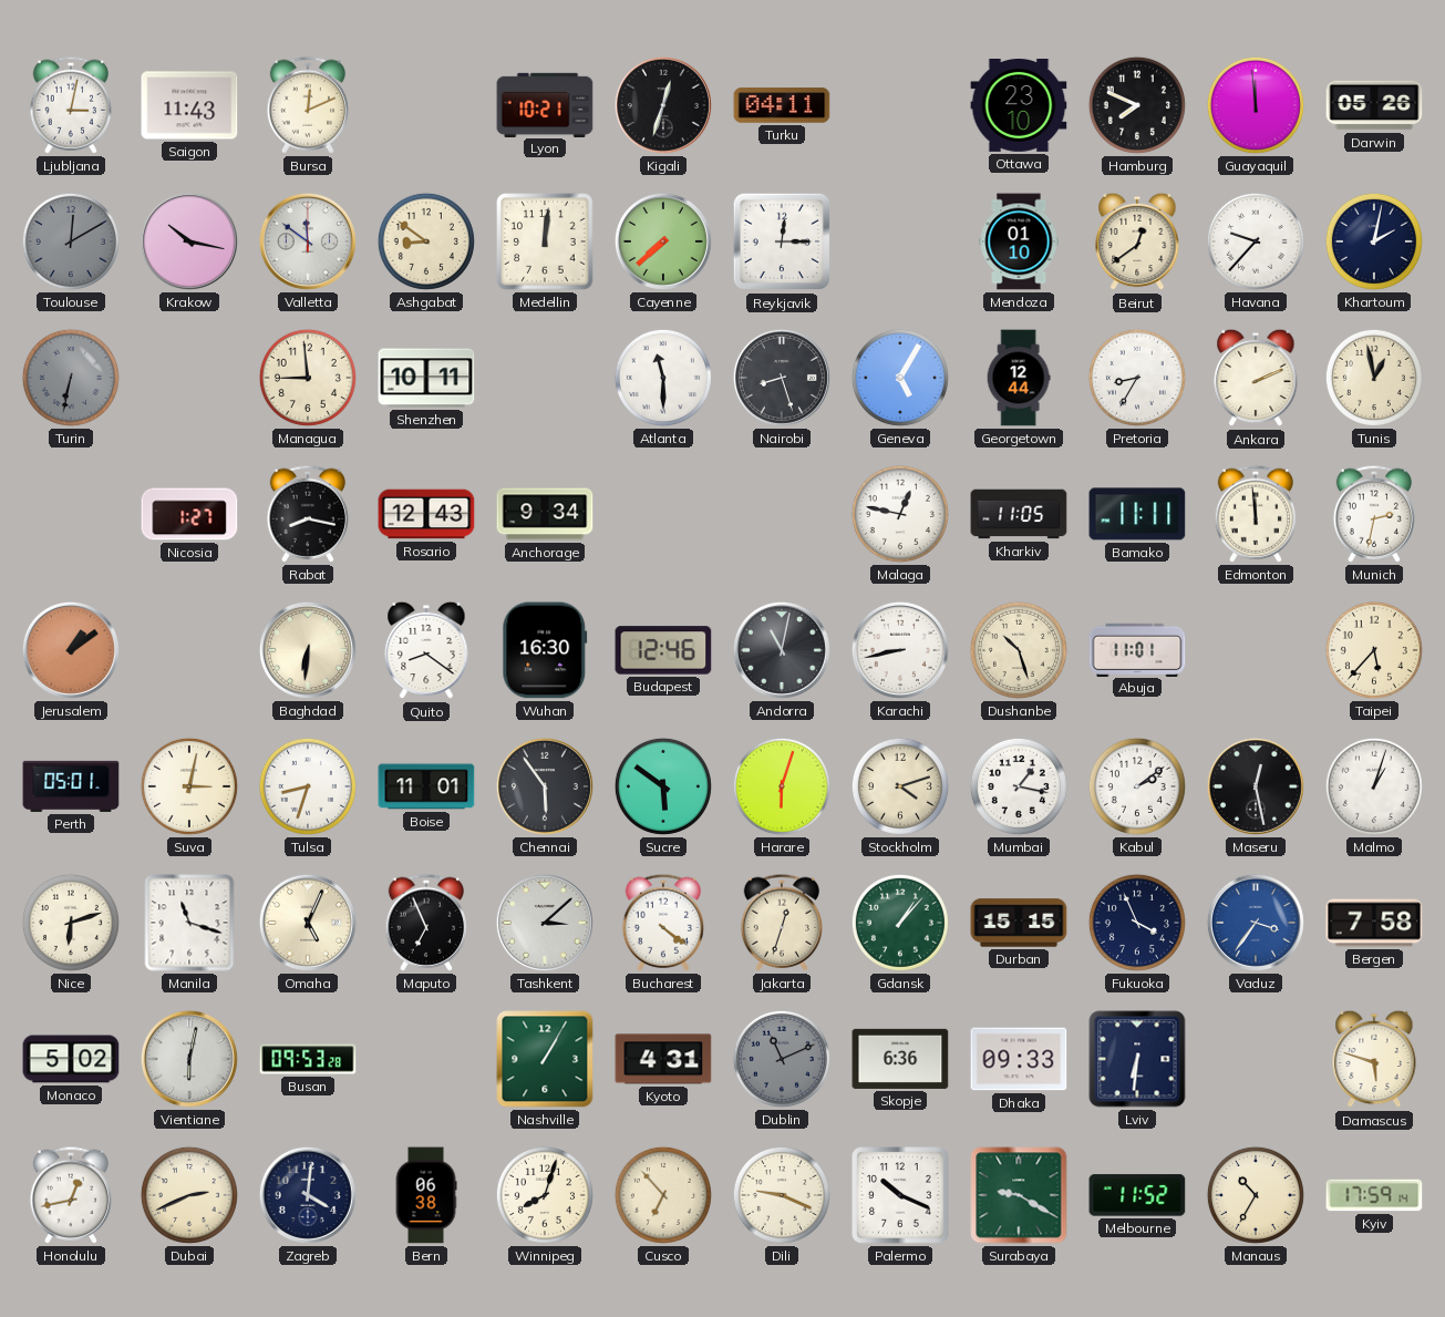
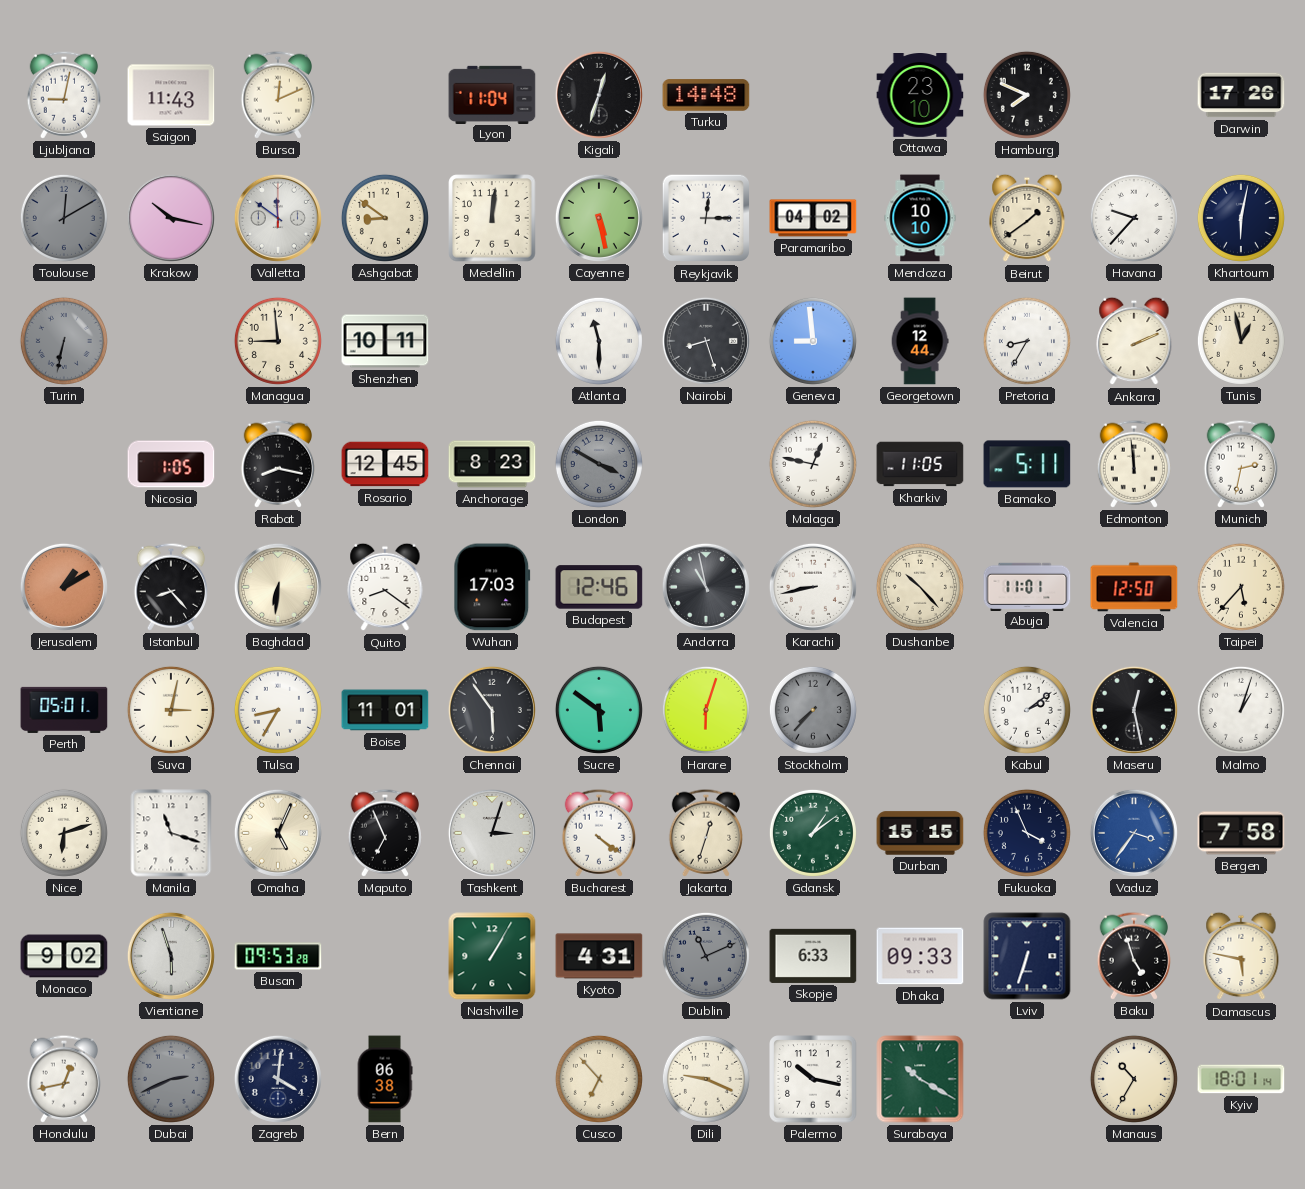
Ljubljana: 3:02 -> 9:02 (63, 95)
Lyon: 10:21 -> 11:04 (492, 94)
Turku: 04:11 -> 14:48 (706, 95)
Guayaquil: 11:59 -> none (1256, 105)
Darwin: 05:26 -> 17:26 (1241, 95)
Cayenne: 7:38 -> 5:28 (599, 218)
Paramaribo: none -> 04:02 (813, 218)
Mendoza: 01:10 -> 10:10 (920, 218)
Beirut: 12:39 -> 1:39 (1027, 218)
Khartoum: 2:02 -> 6:02 (1241, 218)
Geneva: 5:05 -> 8:59 (813, 341)
Nicosia: 1:27 -> 1:05 (171, 464)
Rosario: 12:43 -> 12:45 (385, 464)
Anchorage: 9:34 -> 8:23 (492, 464)
London: none -> 3:50 (599, 464)
Bamako: 11:11 -> 5:11 (1027, 464)
Jerusalem: 1:09 -> 1:10 (64, 587)
Istanbul: none -> 8:23 (170, 587)
Wuhan: 16:30 -> 17:03 (492, 587)
Andorra: 11:02 -> 10:58 (706, 587)
Dushanbe: 10:27 -> 10:23 (920, 587)
Valencia: none -> 12:50 (1134, 587)
Tulsa: 8:33 -> 8:35 (278, 710)
Stockholm: 4:12 -> 7:37 (813, 710)
Stockholm dial: cream -> grey (813, 710)
Mumbai: 1:17 -> none (1019, 786)
Tashkent: 3:08 -> 3:03 (492, 833)
Gdansk: 1:07 -> 1:09 (813, 833)
Monaco: 5:02 -> 9:02 (64, 956)
Vientiane: 6:02 -> 5:57 (171, 956)
Skopje: 6:36 -> 6:33 (813, 956)
Lviv: 6:31 -> 6:33 (1027, 956)
Baku: none -> 4:57 (1133, 956)
Damascus: 5:48 -> 5:47 (1241, 956)
Dubai dial: cream -> grey (171, 1079)
Winnipeg: 8:03 -> none (545, 1195)
Palermo: 10:19 -> 10:17 (813, 1079)
Surabaya: 9:20 -> 10:20 (920, 1079)
Melbourne: 11:52 -> none (1137, 1195)
Kyiv: 17:59 -> 18:01 (1241, 1079)
